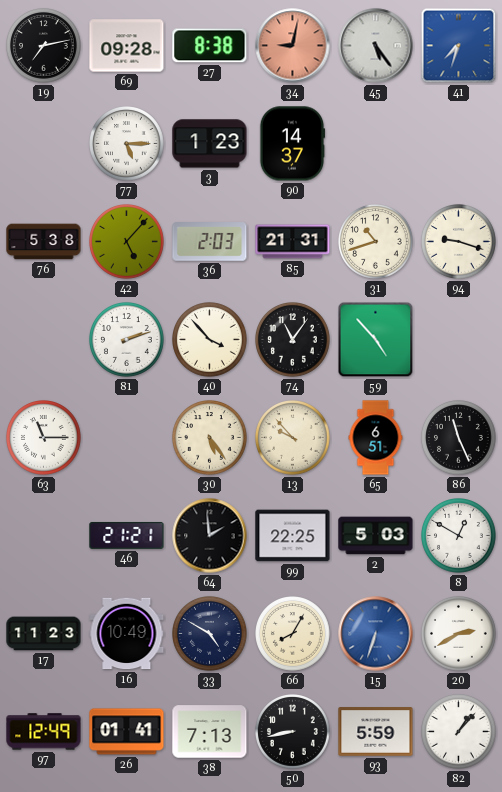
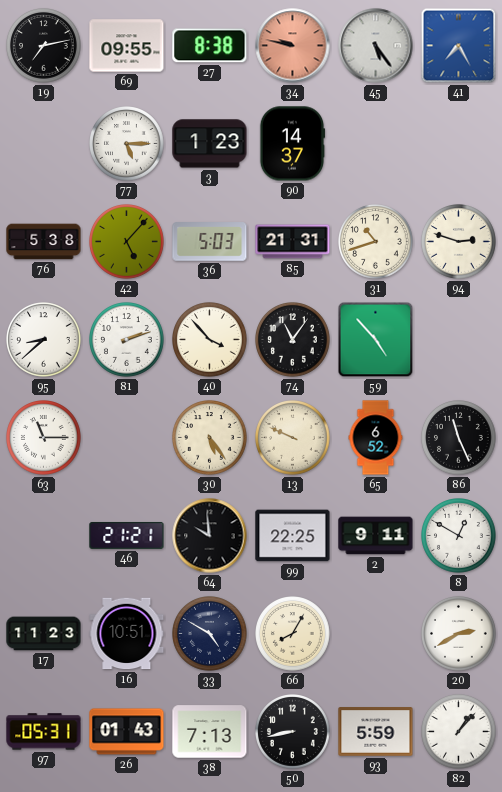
69: 09:28 -> 09:55 (127, 46)
34: 9:02 -> 9:47 (293, 46)
41: 7:33 -> 7:25 (459, 46)
36: 2:03 -> 5:03 (210, 242)
94: 9:18 -> 2:48 (459, 242)
95: none -> 8:38 (44, 340)
13: 9:53 -> 9:49 (293, 438)
65: 6:51 -> 6:52 (376, 438)
64: 1:59 -> 9:59 (210, 536)
2: 5:03 -> 9:11 (376, 536)
16: 10:49 -> 10:51 (127, 634)
15: 6:33 -> none (376, 634)
97: 12:49 -> 05:31 (44, 732)
26: 01:41 -> 01:43 (127, 732)
